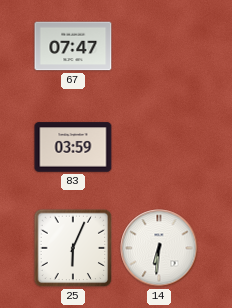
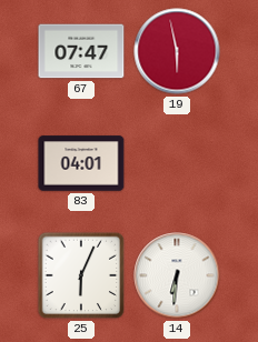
19: none -> 5:58 (177, 51)
83: 03:59 -> 04:01 (81, 163)
